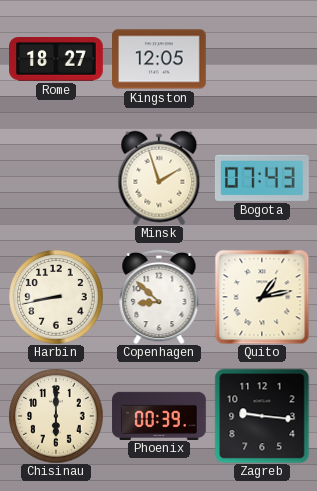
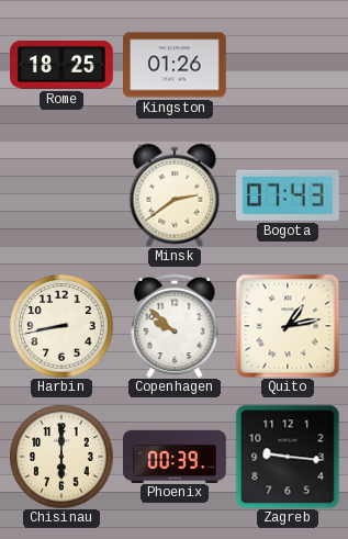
Rome: 18:27 -> 18:25 (61, 66)
Kingston: 12:05 -> 01:26 (176, 65)
Minsk: 1:57 -> 2:39 (175, 195)
Copenhagen: 8:52 -> 9:52 (175, 326)
